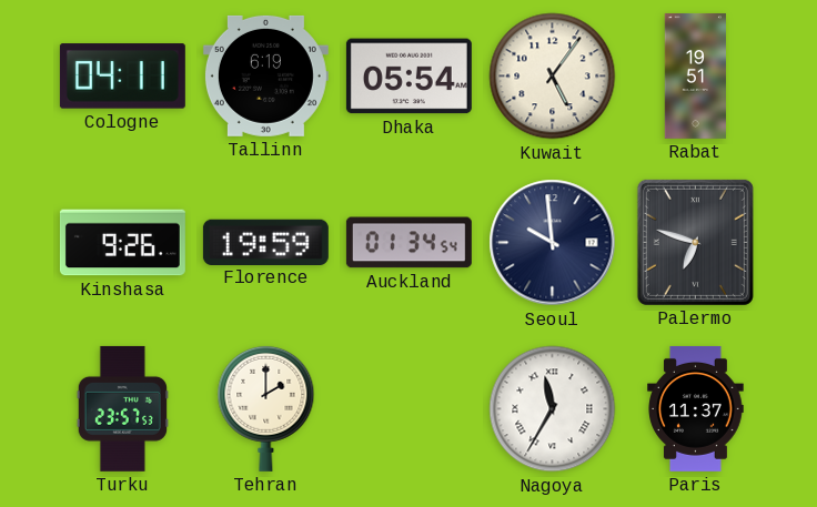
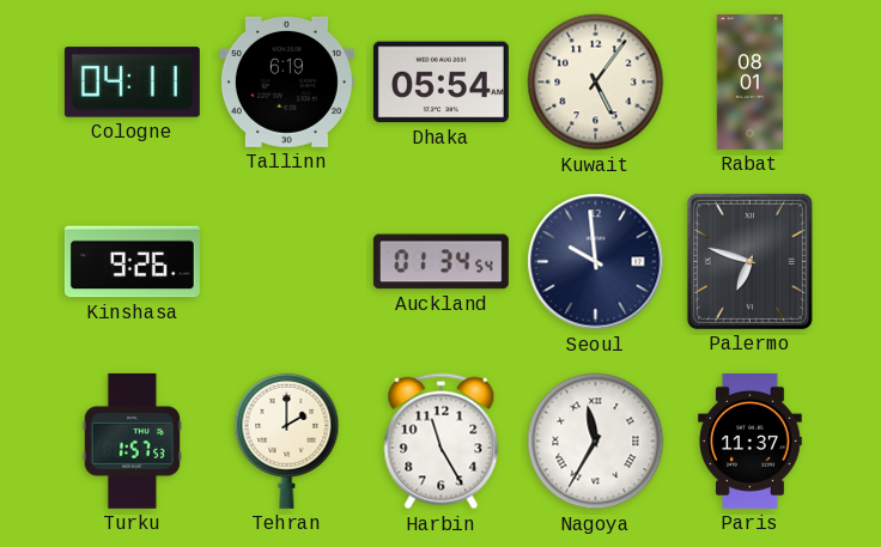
Rabat: 19:51 -> 08:01 (749, 81)
Florence: 19:59 -> none (265, 242)
Turku: 23:57 -> 1:57 (132, 440)
Harbin: none -> 11:25 (442, 442)
